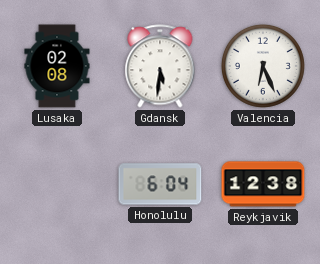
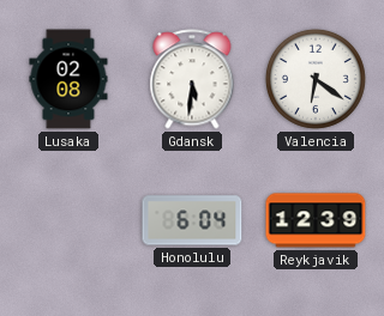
Valencia: 6:26 -> 6:21 (316, 79)
Reykjavik: 12:38 -> 12:39 (316, 220)
